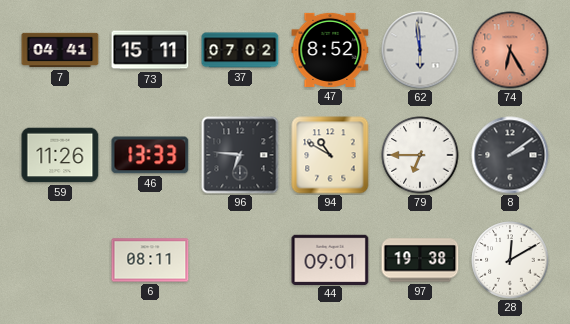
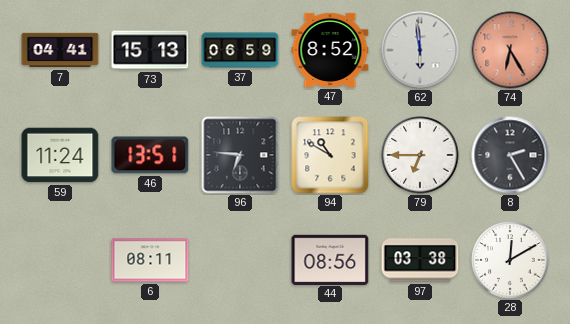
73: 15:11 -> 15:13 (150, 50)
37: 07:02 -> 06:59 (240, 50)
59: 11:26 -> 11:24 (60, 155)
46: 13:33 -> 13:51 (150, 155)
8: 2:09 -> 2:25 (510, 155)
44: 09:01 -> 08:56 (330, 259)
97: 19:38 -> 03:38 (420, 260)
